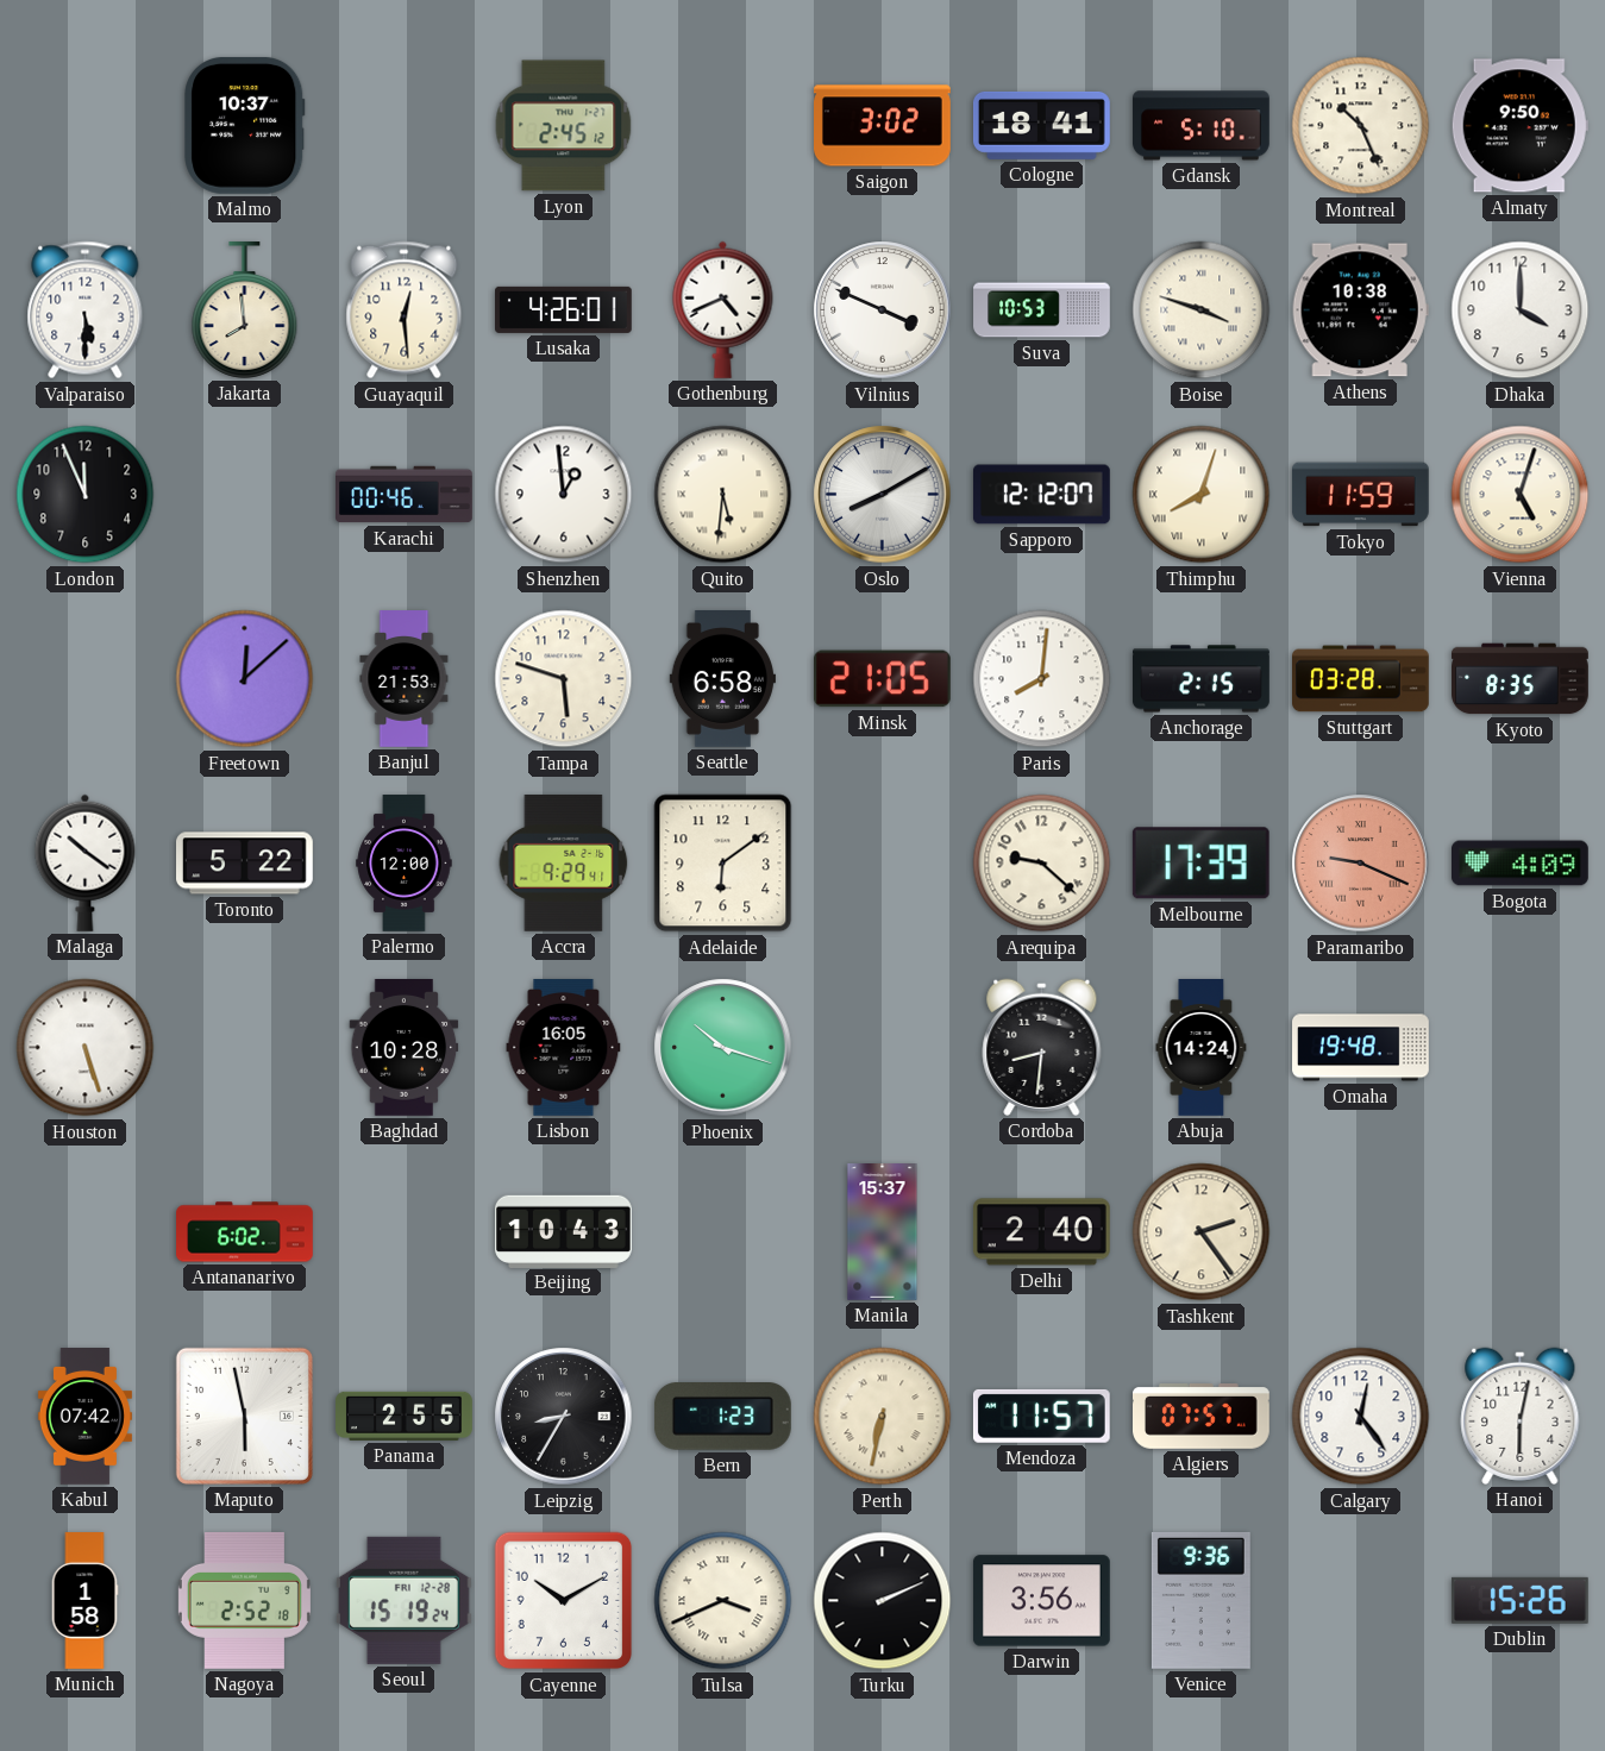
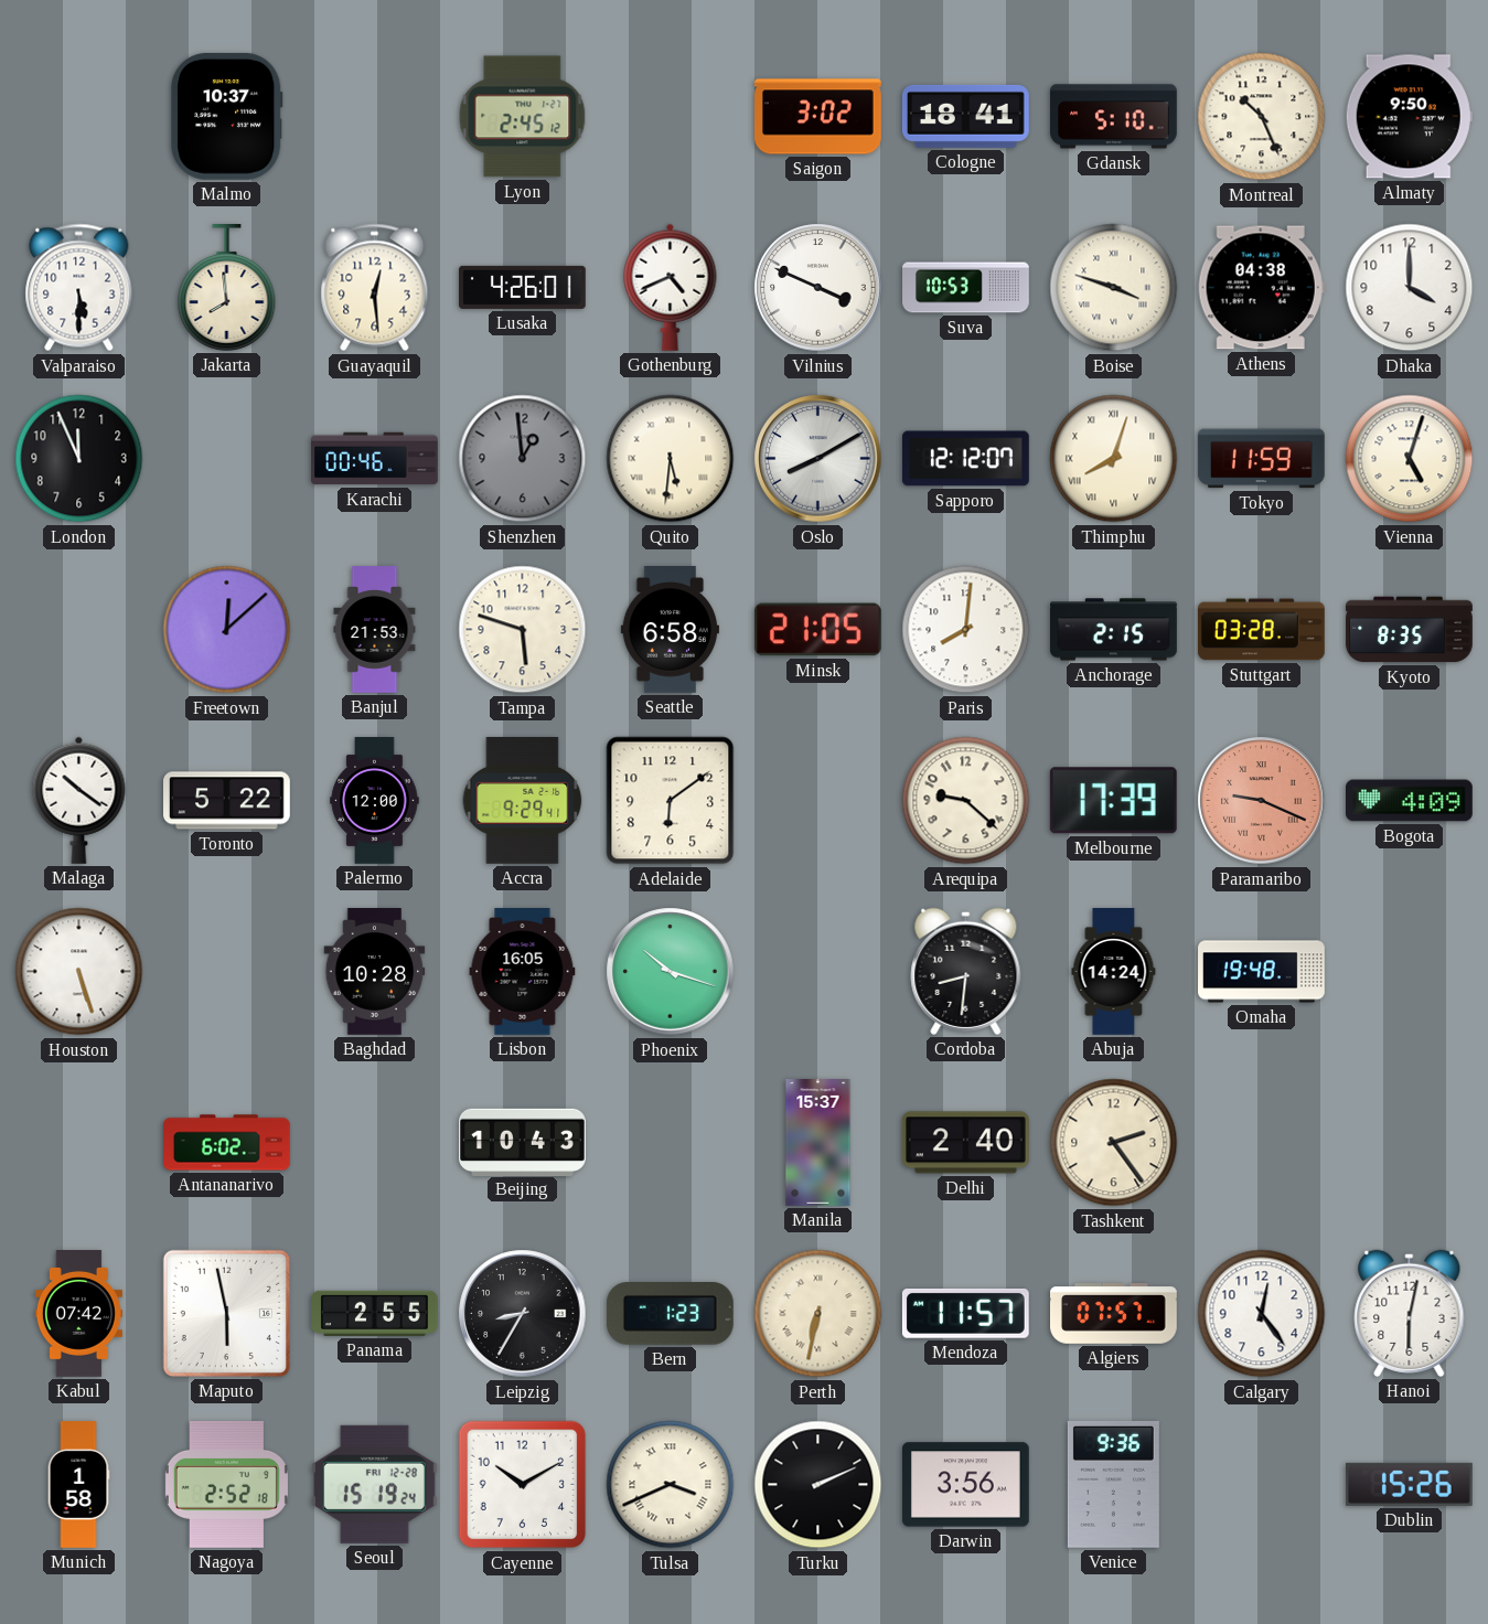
Athens: 10:38 -> 04:38 (1261, 288)
Shenzhen dial: white -> grey (523, 459)
